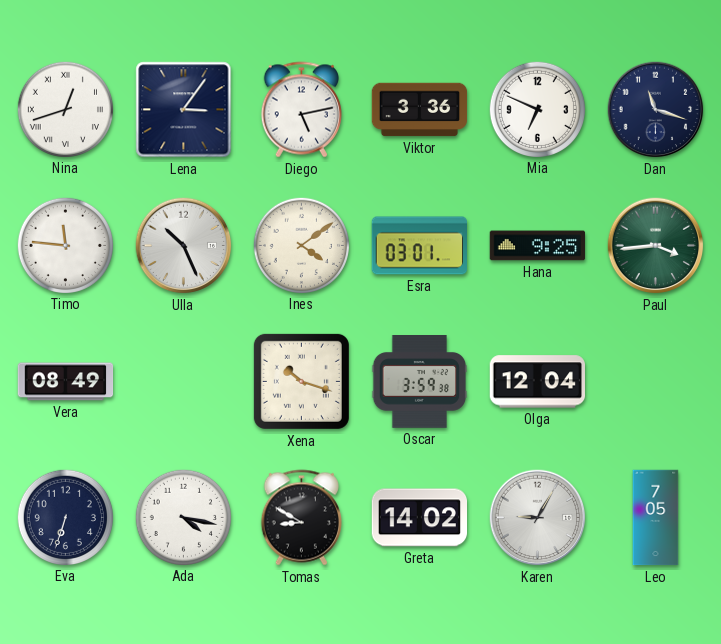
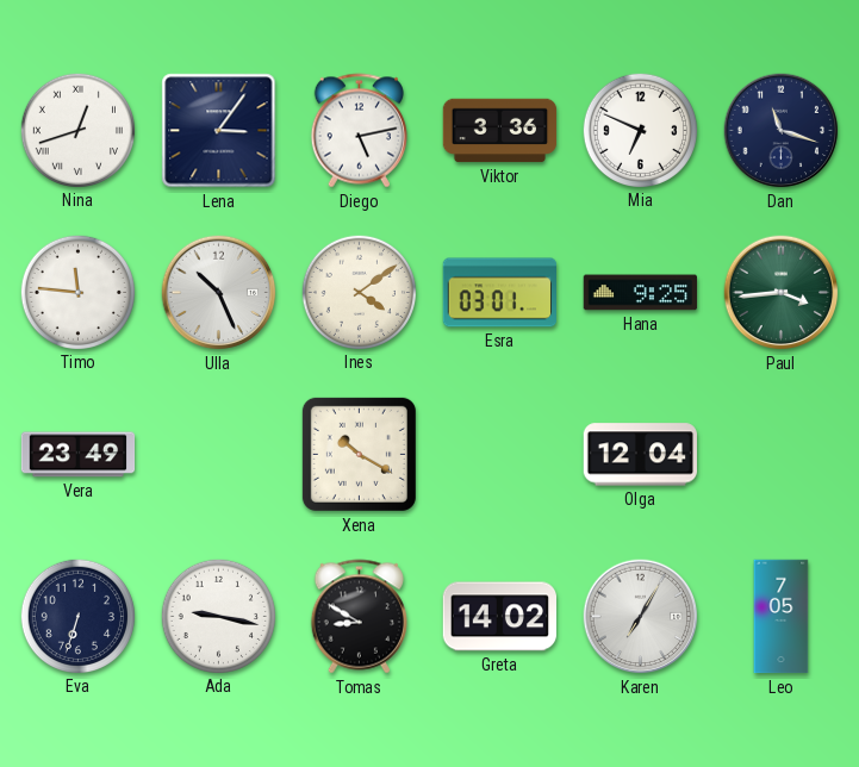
Vera: 08:49 -> 23:49 (79, 455)
Xena: 10:18 -> 10:20 (359, 454)
Oscar: 3:59 -> none (420, 382)
Ada: 4:17 -> 9:17 (218, 616)
Karen: 9:05 -> 7:05 (641, 617)
